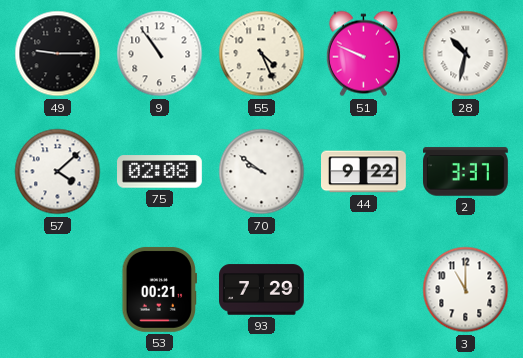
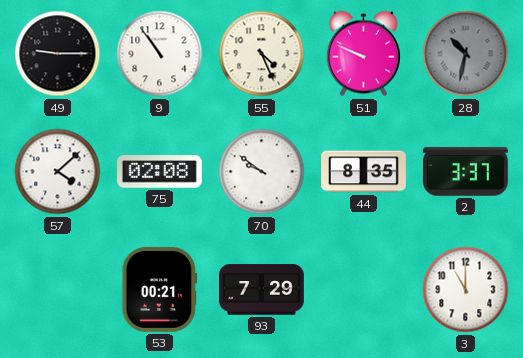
28 dial: white -> grey (466, 54)
44: 9:22 -> 8:35 (364, 172)
